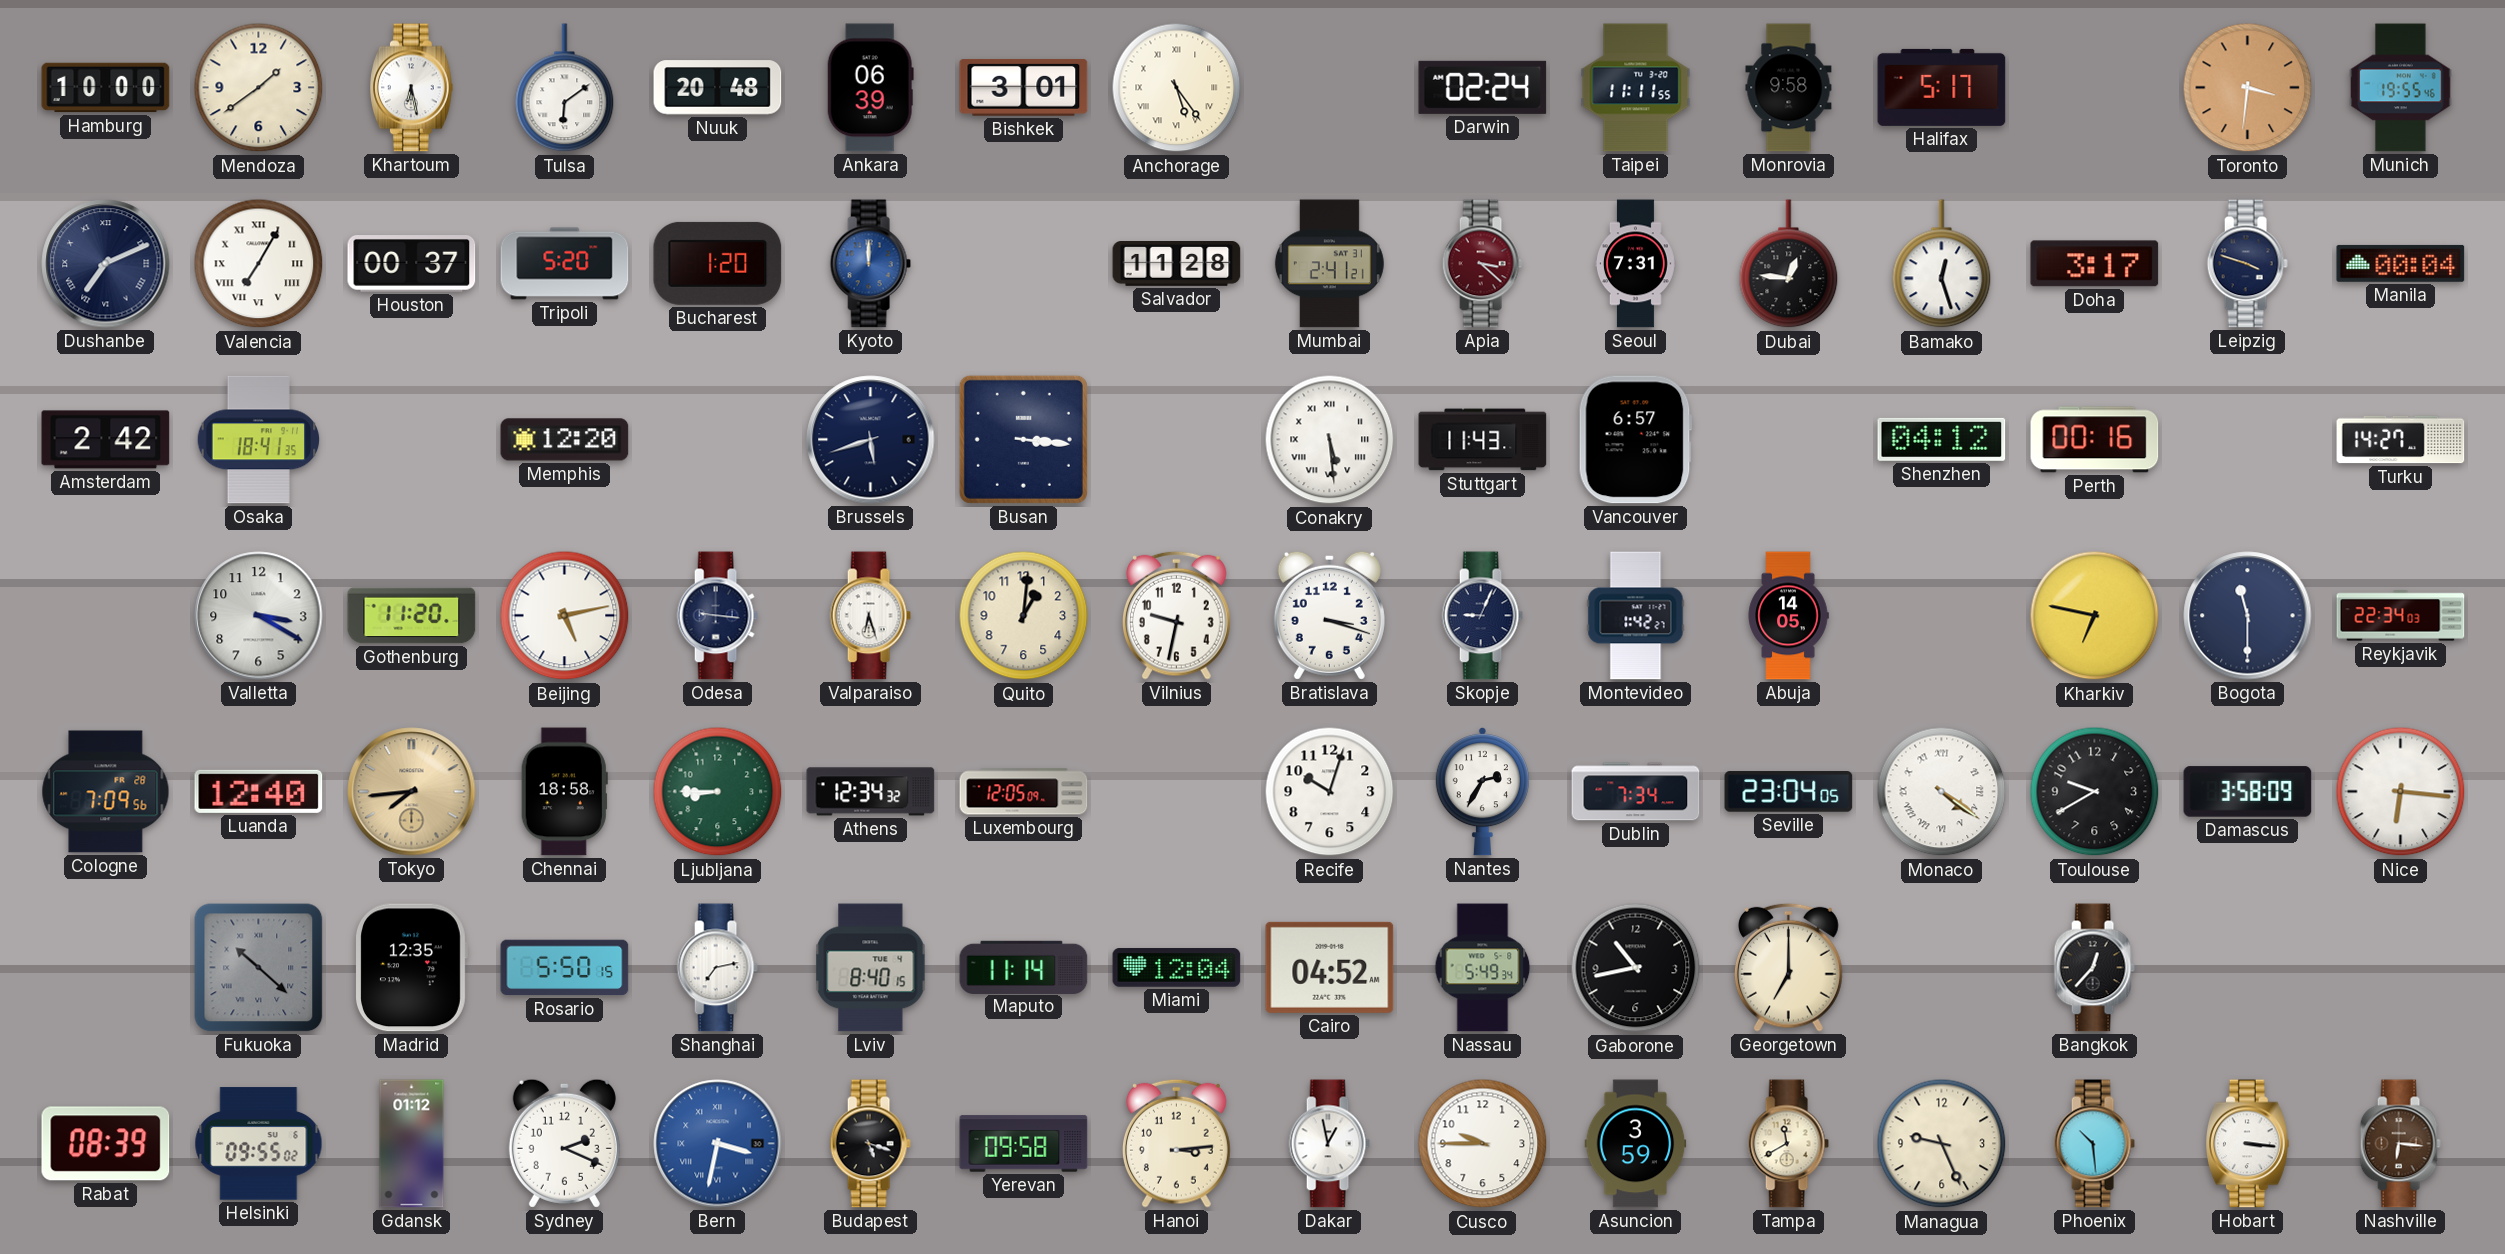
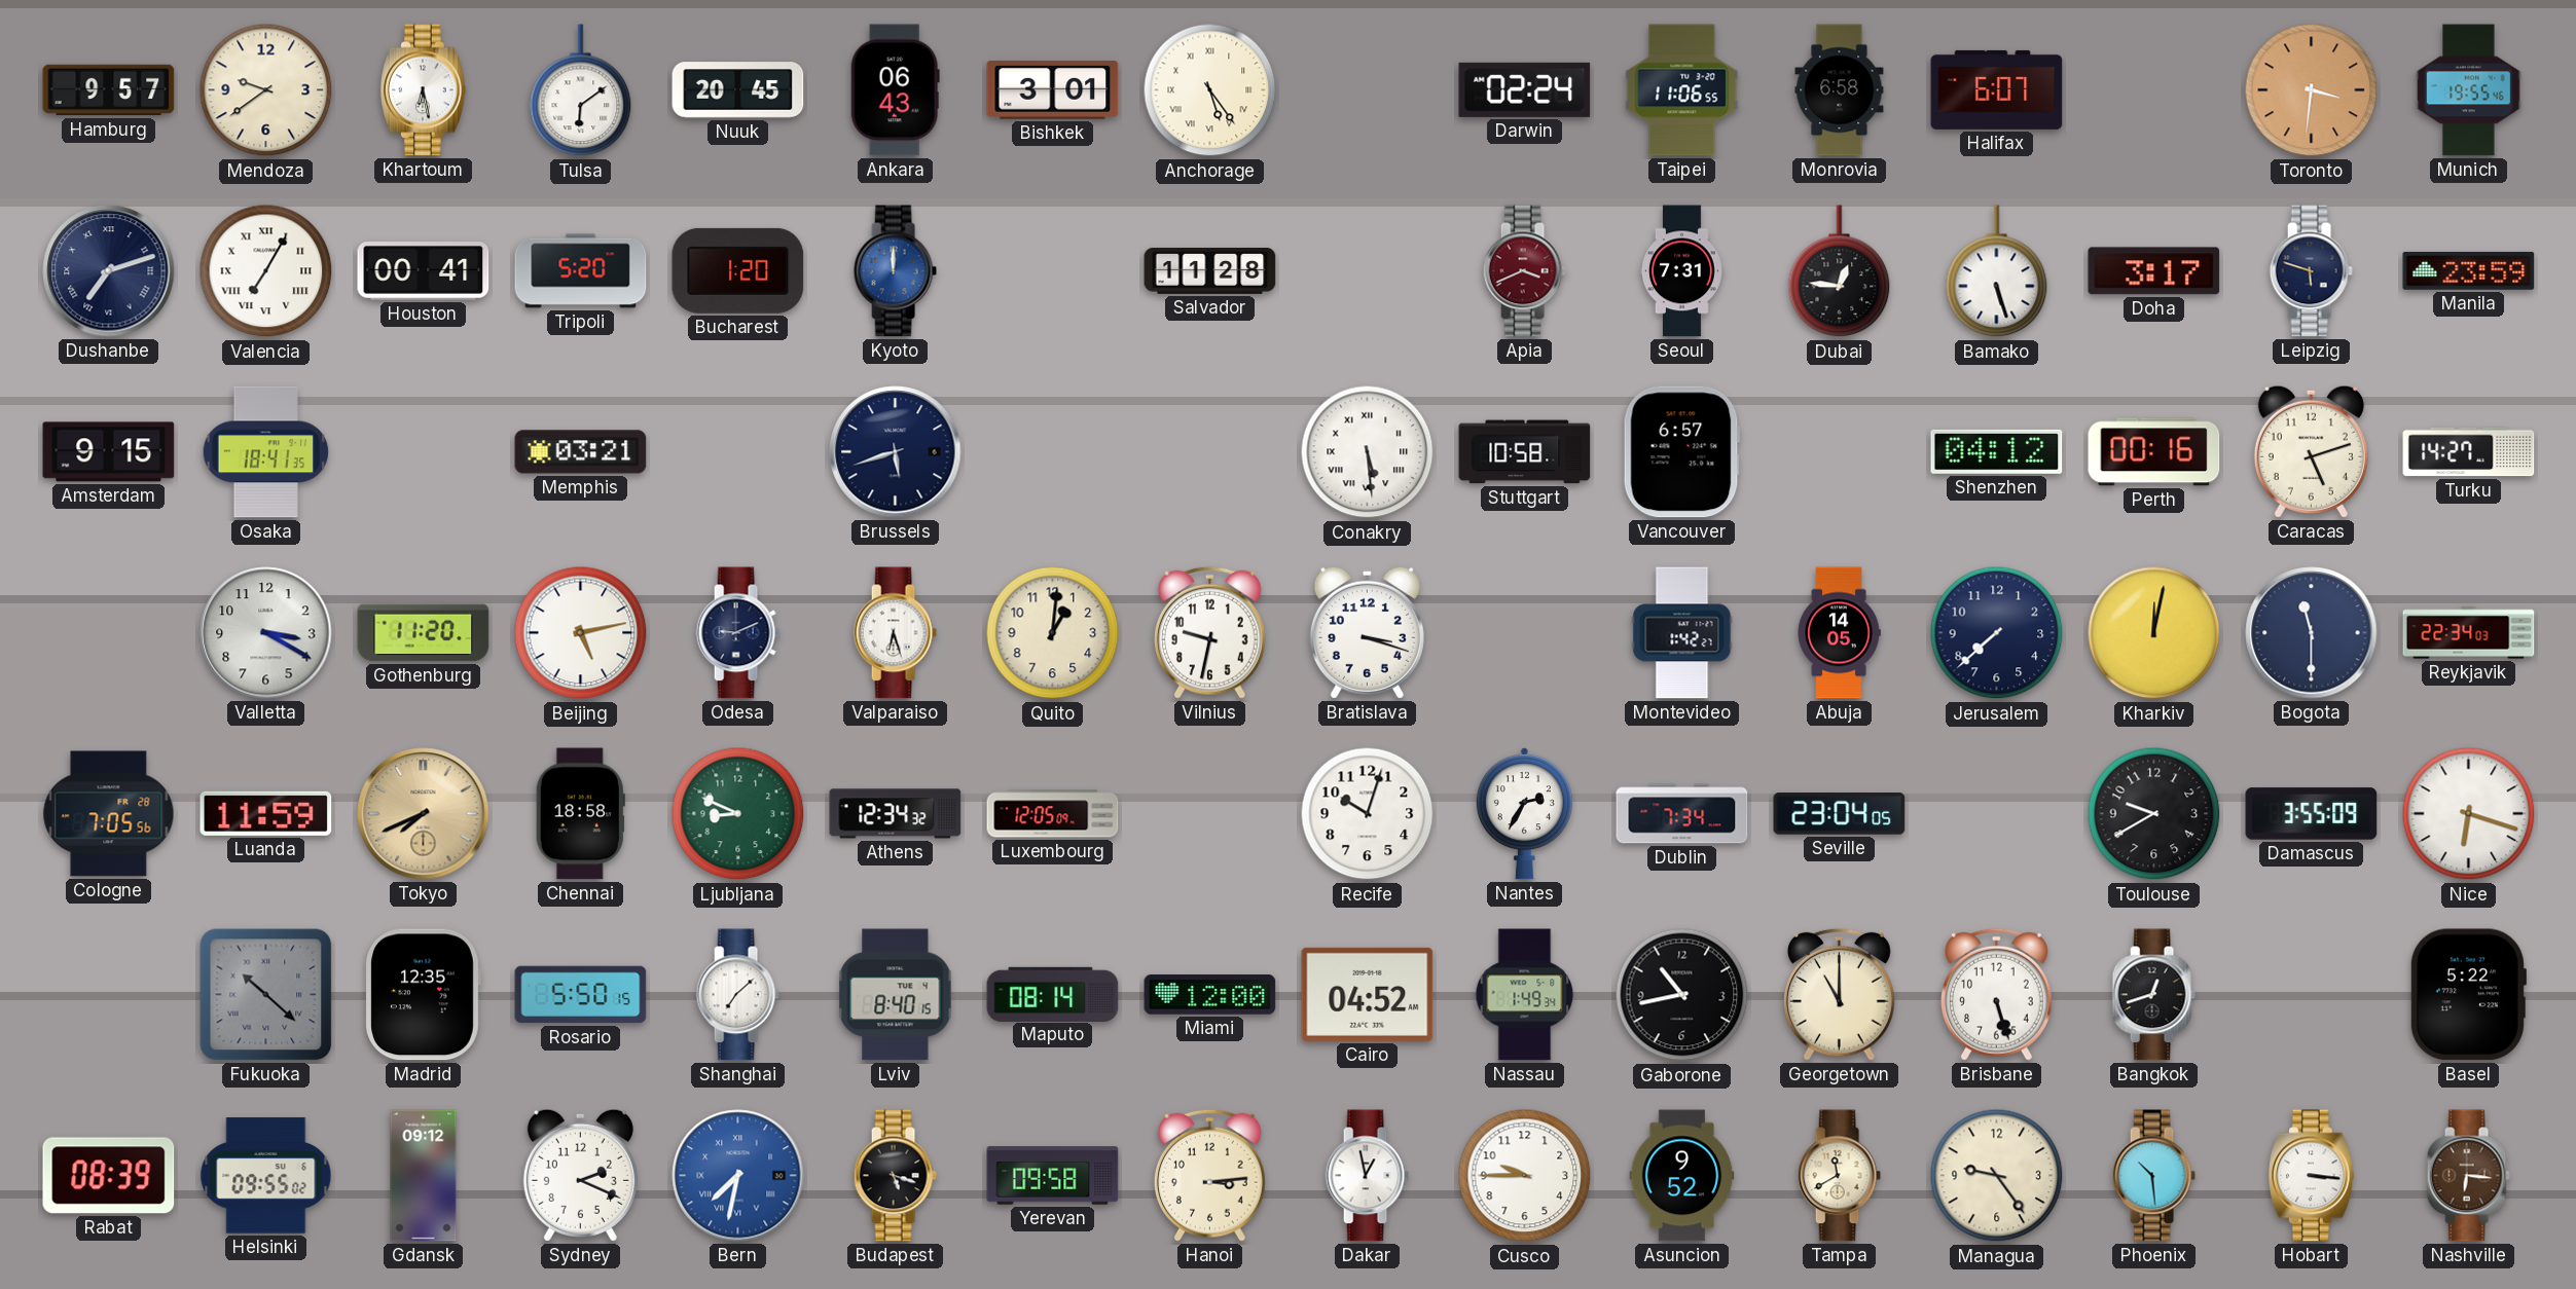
Hamburg: 10:00 -> 9:57 (109, 90)
Mendoza: 1:39 -> 9:39 (266, 90)
Nuuk: 20:48 -> 20:45 (738, 90)
Ankara: 06:39 -> 06:43 (895, 90)
Taipei: 11:11 -> 11:06 (1682, 90)
Monrovia: 9:58 -> 6:58 (1840, 90)
Halifax: 5:17 -> 6:07 (1997, 89)
Dushanbe: 7:11 -> 7:12 (109, 271)
Houston: 00:37 -> 00:41 (424, 271)
Mumbai: 2:41 -> none (1329, 264)
Apia: 3:22 -> 3:41 (1524, 271)
Bamako: 12:27 -> 5:27 (1997, 271)
Leipzig: 3:48 -> 5:48 (2311, 271)
Manila: 00:04 -> 23:59 (2469, 270)
Amsterdam: 2:42 -> 9:15 (109, 452)
Memphis: 12:20 -> 03:21 (581, 452)
Busan: 3:16 -> none (1023, 439)
Stuttgart: 11:43 -> 10:58 (1525, 452)
Caracas: none -> 5:12 (2311, 451)
Odesa: 9:16 -> 9:11 (737, 633)
Skopje: 9:04 -> none (1482, 616)
Jerusalem: none -> 7:38 (1997, 633)
Kharkiv: 6:47 -> 12:02 (2154, 633)
Cologne: 7:09 -> 7:05 (109, 814)
Luanda: 12:40 -> 11:59 (266, 813)
Tokyo: 7:44 -> 7:41 (424, 814)
Ljubljana: 8:45 -> 8:49 (738, 814)
Monaco: 4:21 -> none (1942, 792)
Damascus: 3:58 -> 3:55 (2312, 814)
Nice: 6:16 -> 6:18 (2469, 814)
Shanghai: 7:13 -> 7:08 (737, 995)
Maputo: 11:14 -> 08:14 (1053, 994)
Miami: 12:04 -> 12:00 (1210, 995)
Nassau: 5:49 -> 1:49 (1525, 995)
Georgetown: 7:00 -> 11:00 (1840, 994)
Brisbane: none -> 5:27 (1997, 994)
Bangkok: 12:37 -> 12:42 (2153, 995)
Basel: none -> 5:22 (2468, 995)
Gdansk: 01:12 -> 09:12 (424, 1176)
Bern: 3:32 -> 7:32 (738, 1176)
Asuncion: 3:59 -> 9:52 (1682, 1176)
Managua: 9:26 -> 9:24 (1997, 1176)
